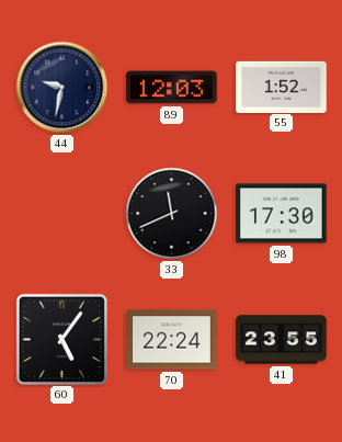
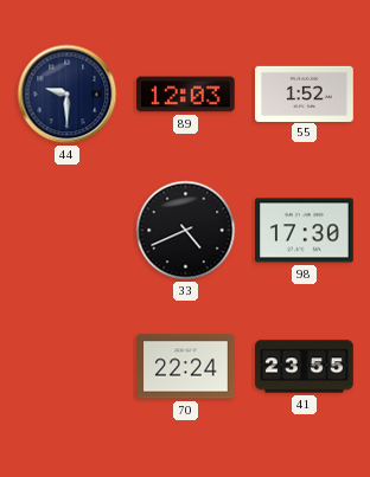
44: 9:32 -> 9:30 (68, 95)
33: 11:41 -> 4:41 (186, 231)
60: 5:06 -> none (61, 339)
